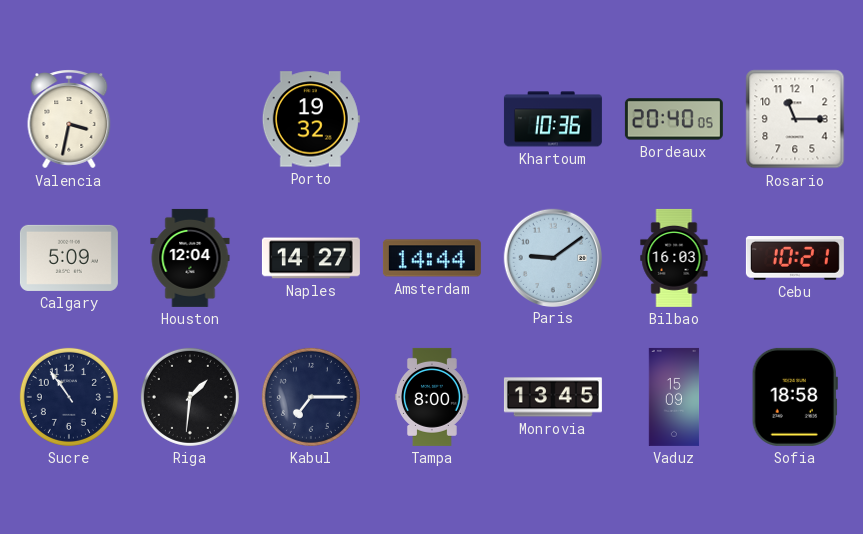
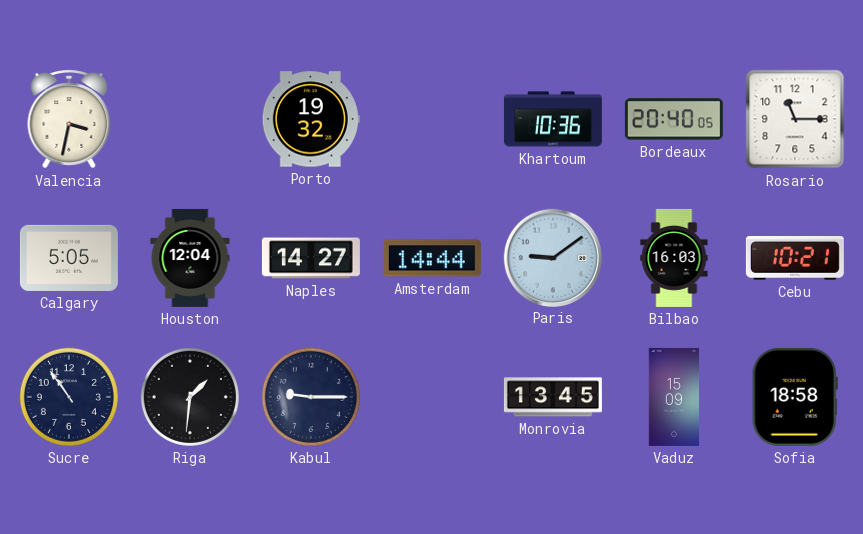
Calgary: 5:09 -> 5:05 (69, 258)
Kabul: 7:15 -> 9:15 (311, 397)
Tampa: 8:00 -> none (432, 397)
